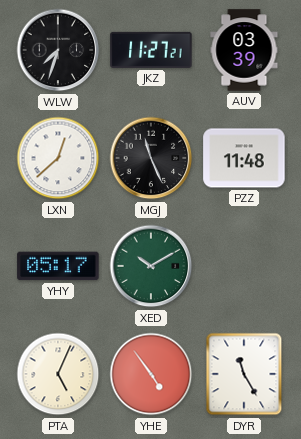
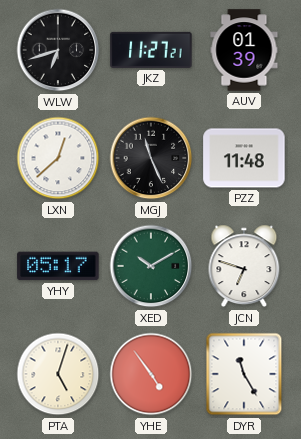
WLW: 7:33 -> 6:42 (58, 50)
AUV: 03:39 -> 01:39 (244, 50)
JCN: none -> 6:48 (244, 266)
PTA: 5:04 -> 5:03 (58, 374)
